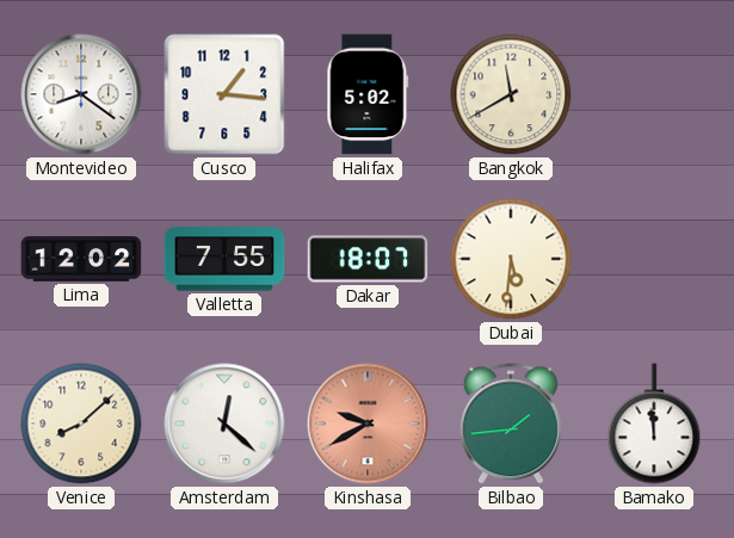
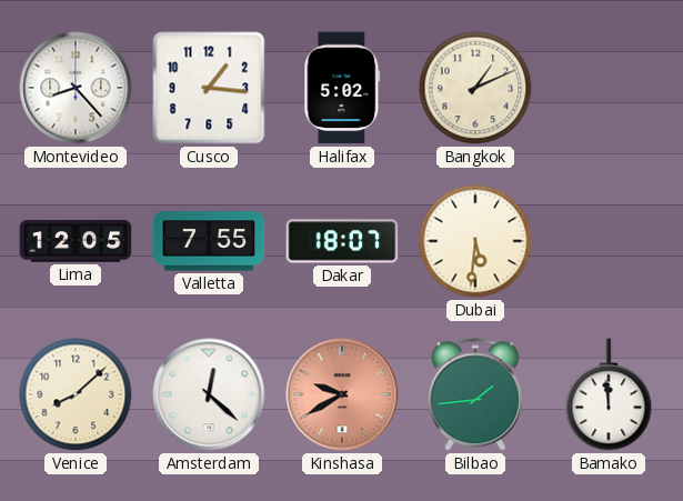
Montevideo: 8:21 -> 8:23 (76, 88)
Bangkok: 11:40 -> 1:11 (475, 88)
Lima: 12:02 -> 12:05 (76, 241)
